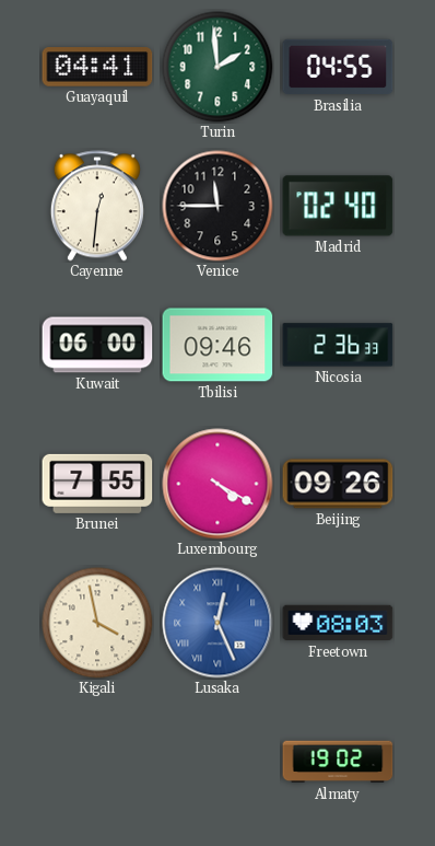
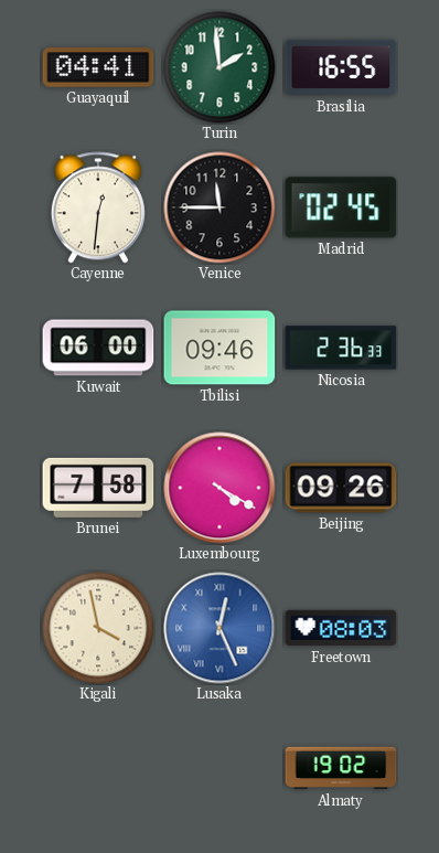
Brasilia: 04:55 -> 16:55 (341, 67)
Madrid: 02:40 -> 02:45 (341, 207)
Brunei: 7:55 -> 7:58 (98, 488)
